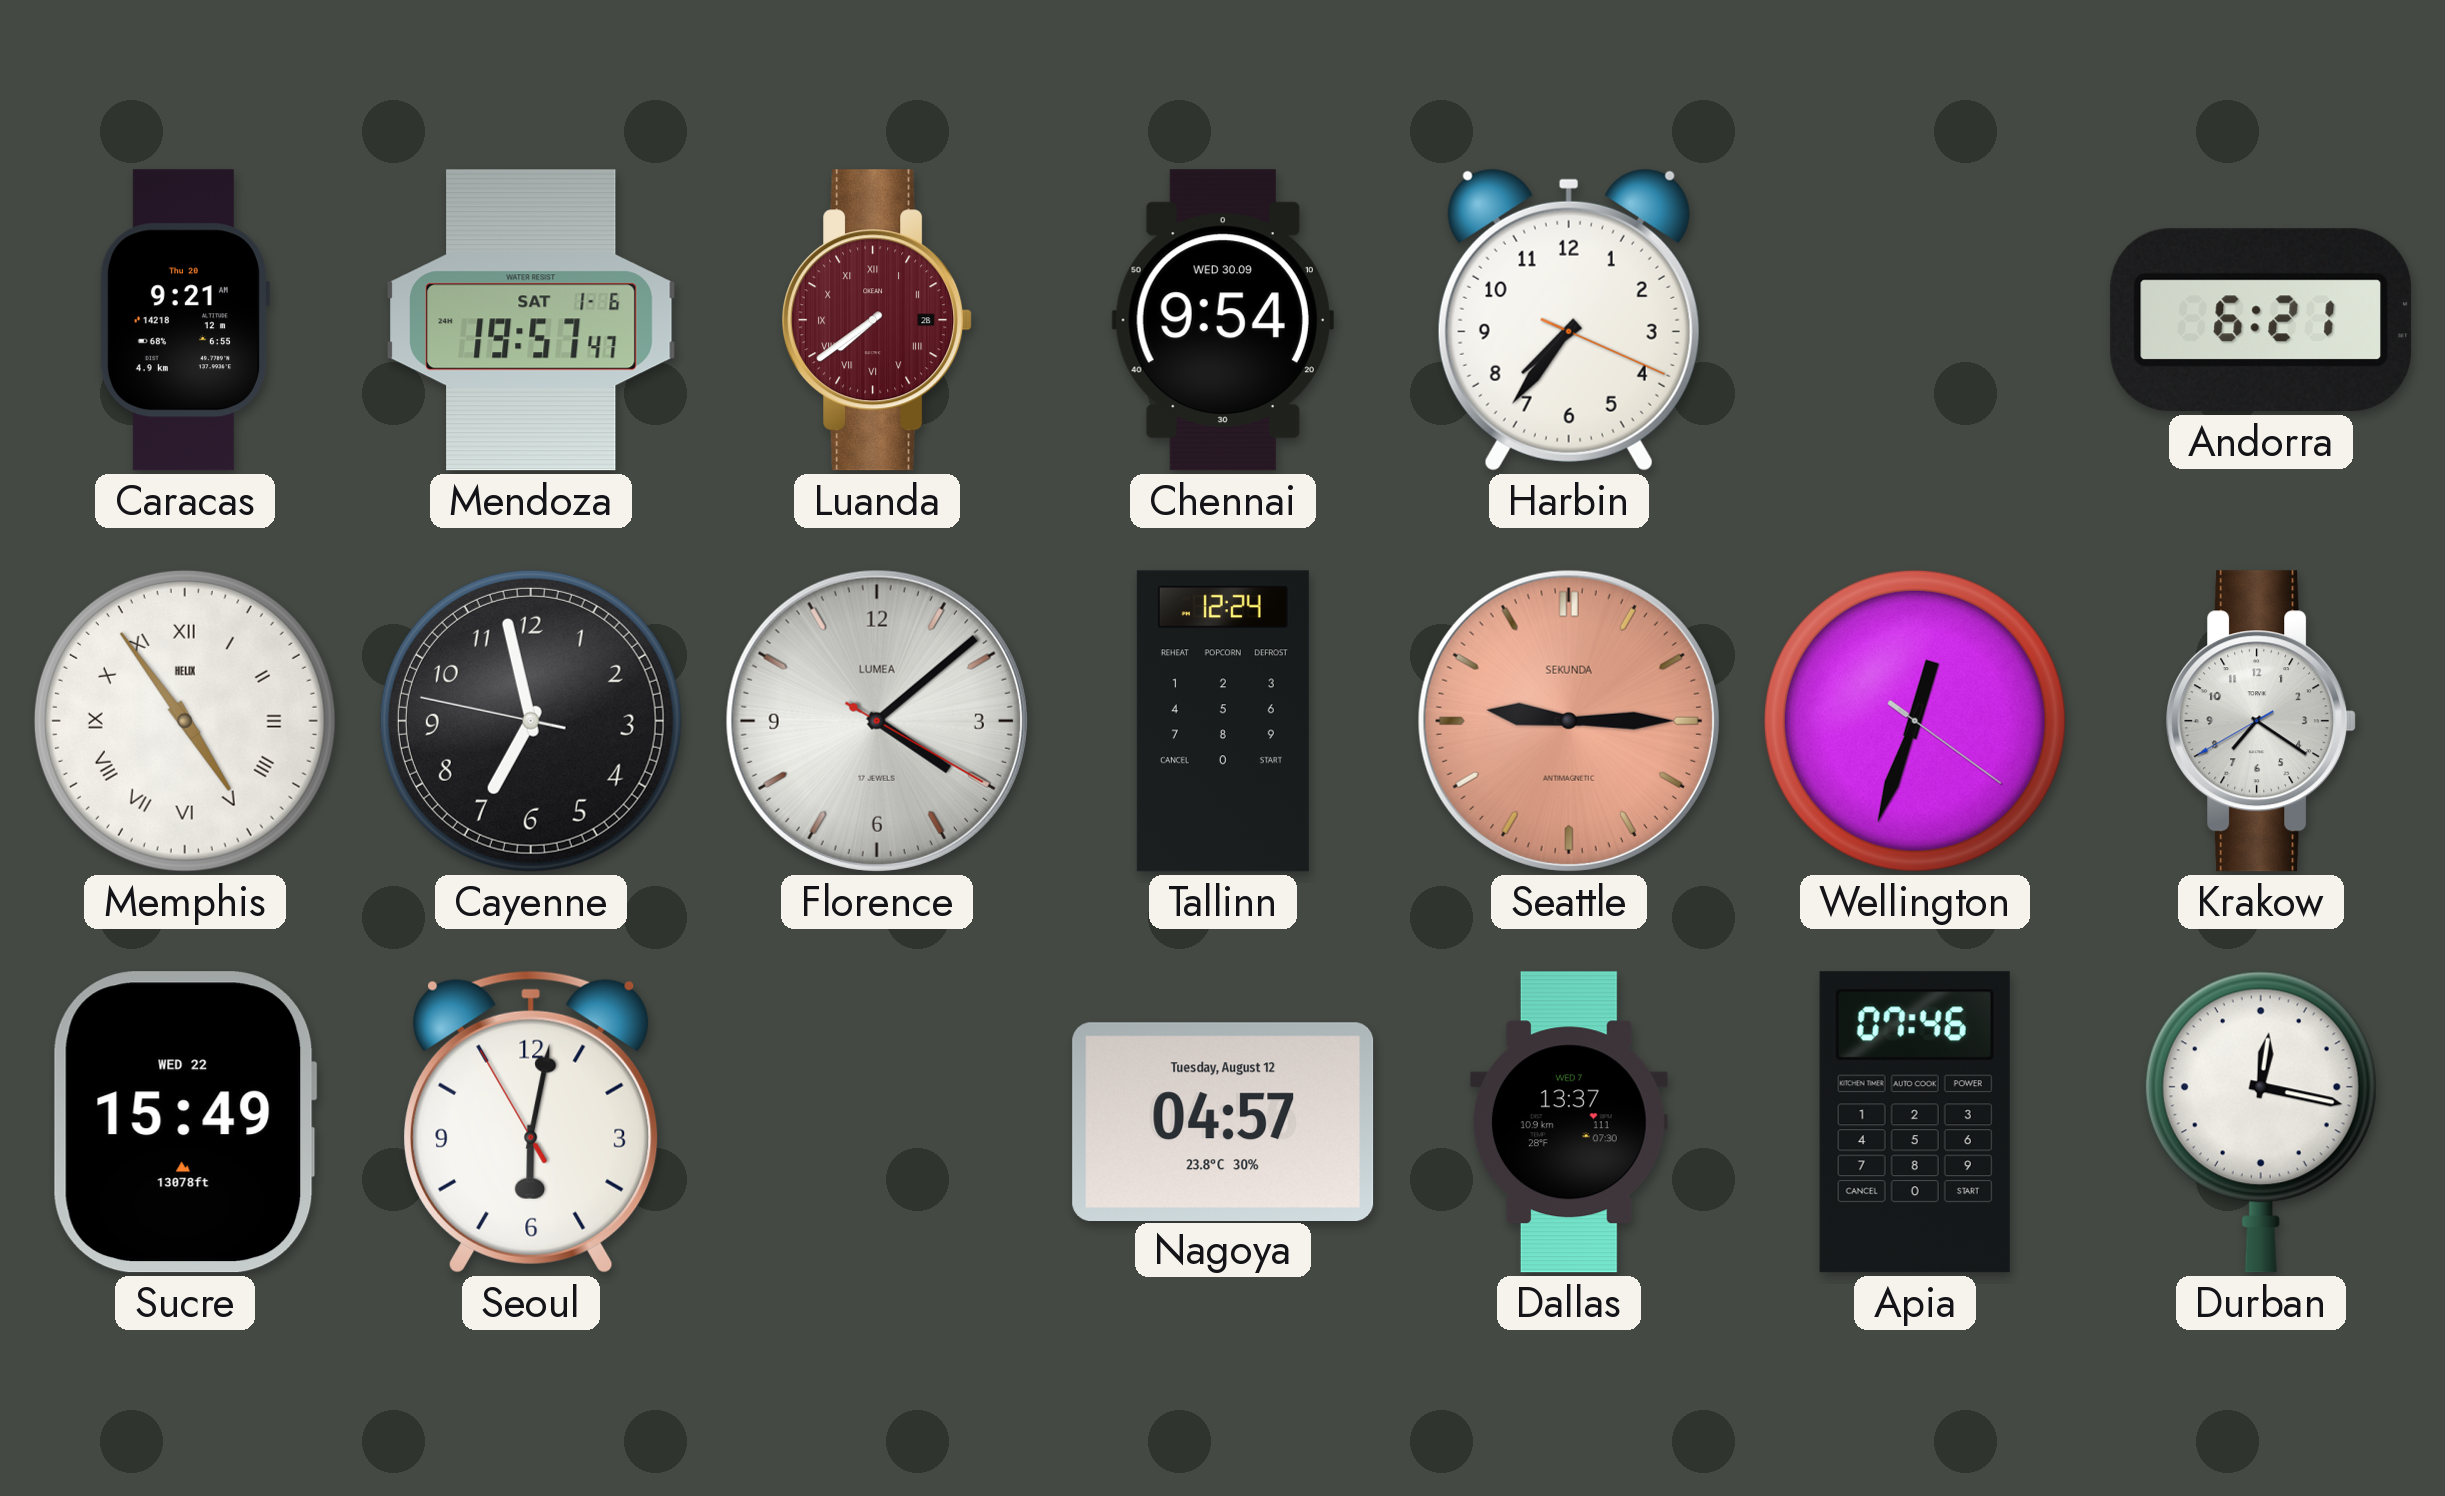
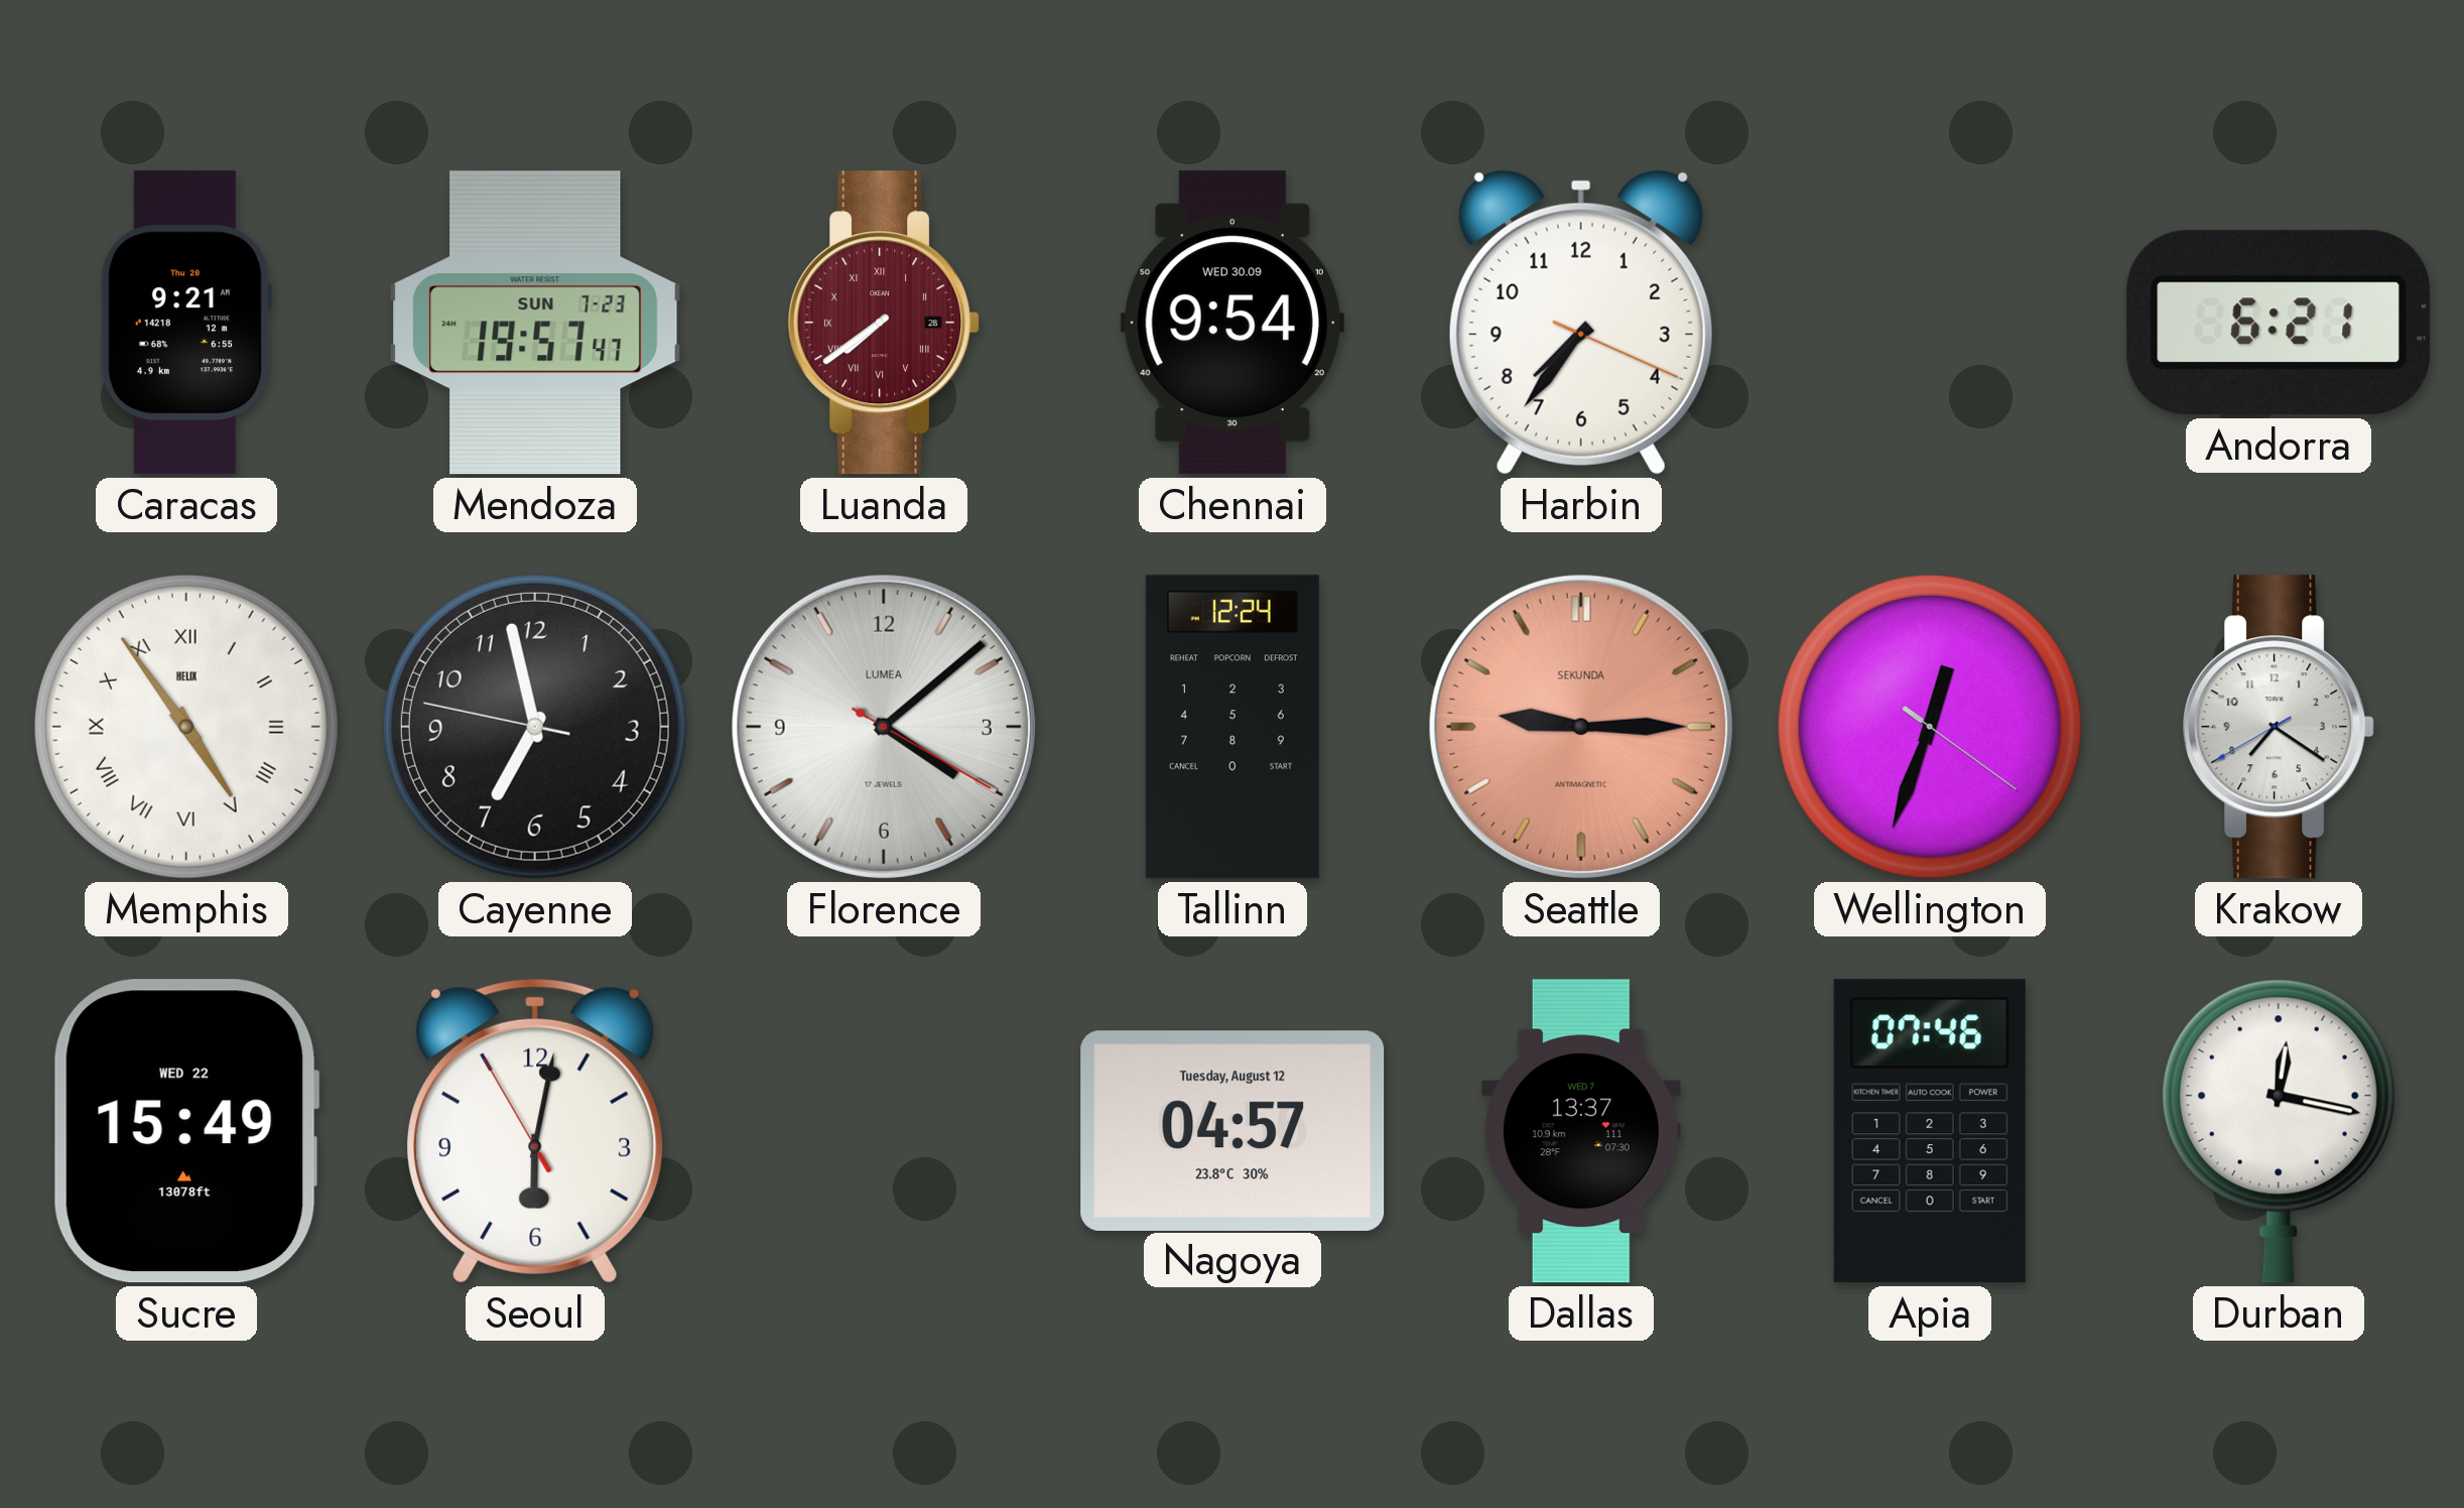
Mendoza date: SAT 1-6 -> SUN 7-23 (535, 323)
